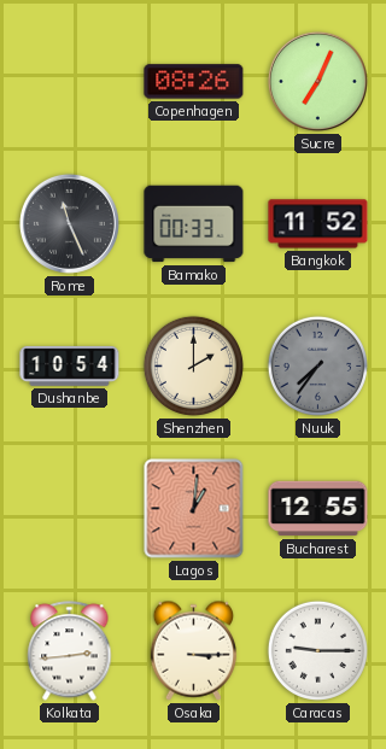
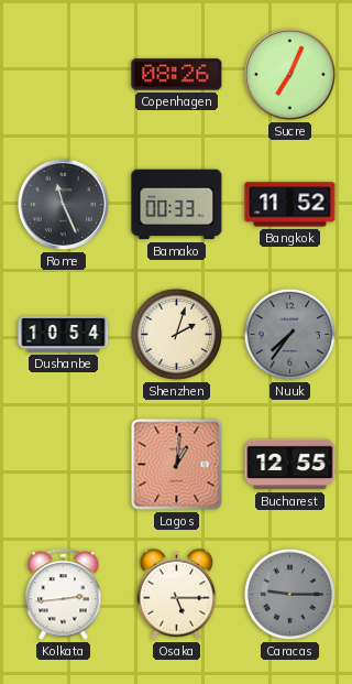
Shenzhen: 2:00 -> 2:03 (176, 334)
Osaka: 3:15 -> 5:15 (177, 594)
Caracas dial: white -> grey (289, 594)
